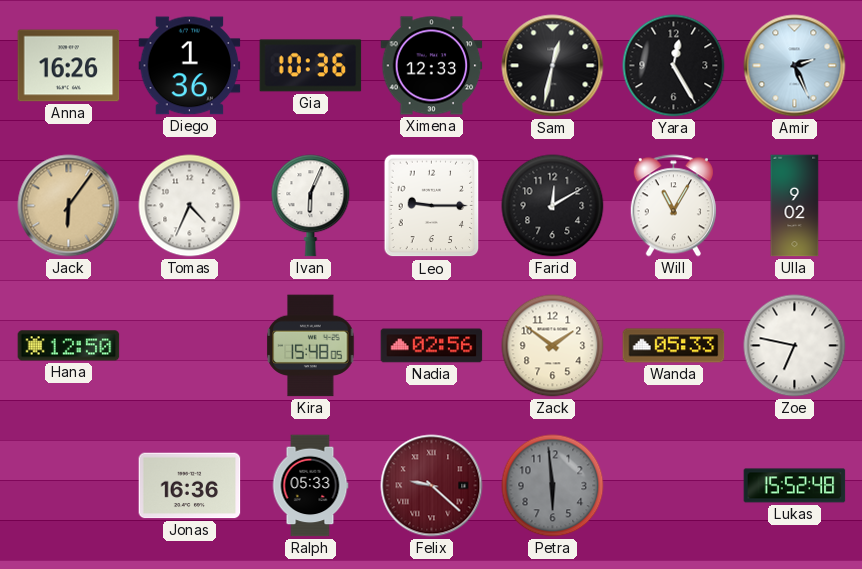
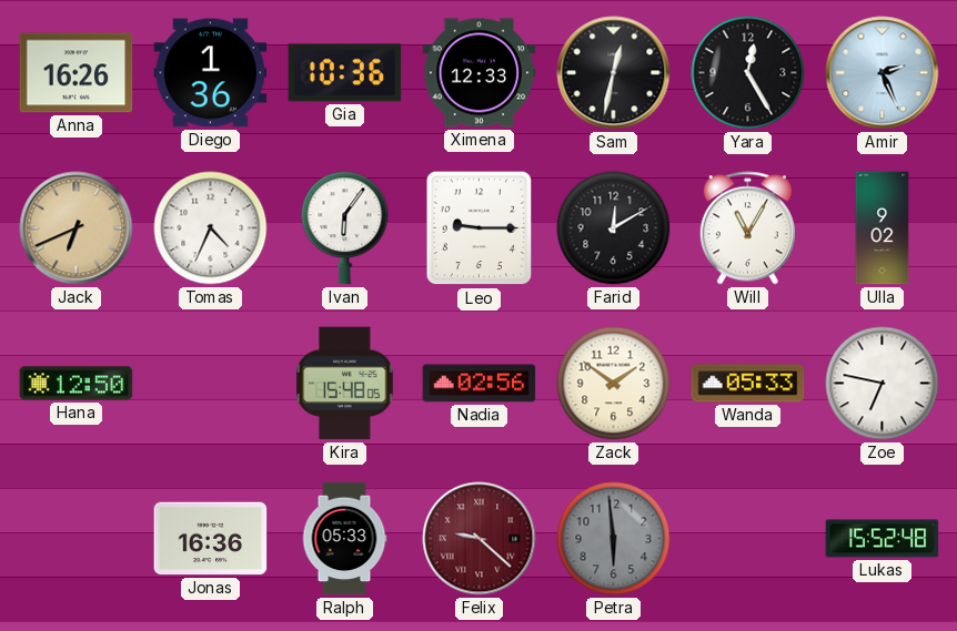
Jack: 6:06 -> 6:41 (77, 228)
Ivan: 6:04 -> 6:06 (345, 228)
